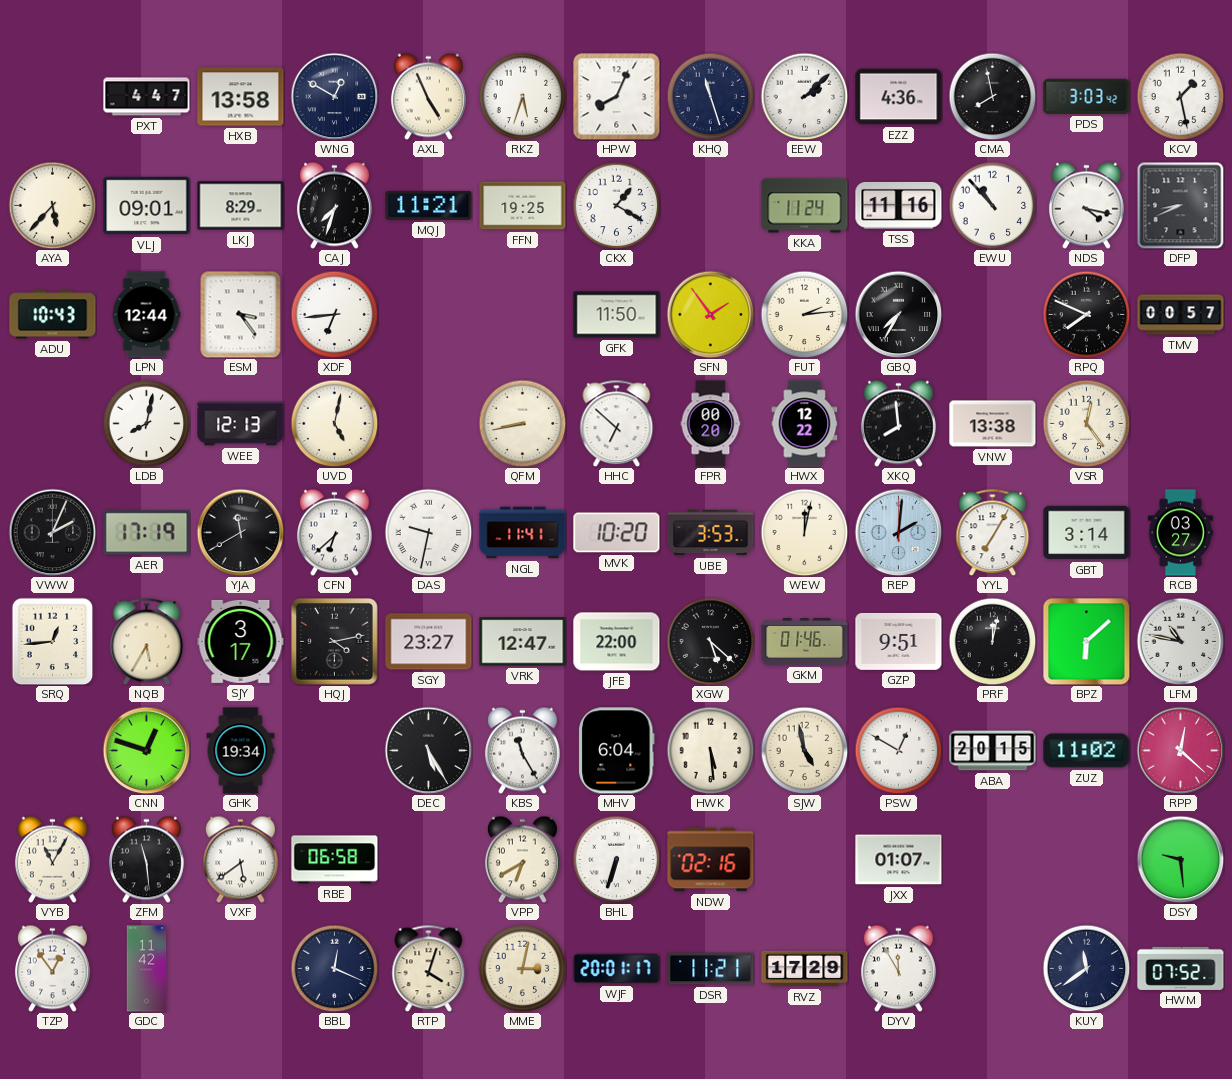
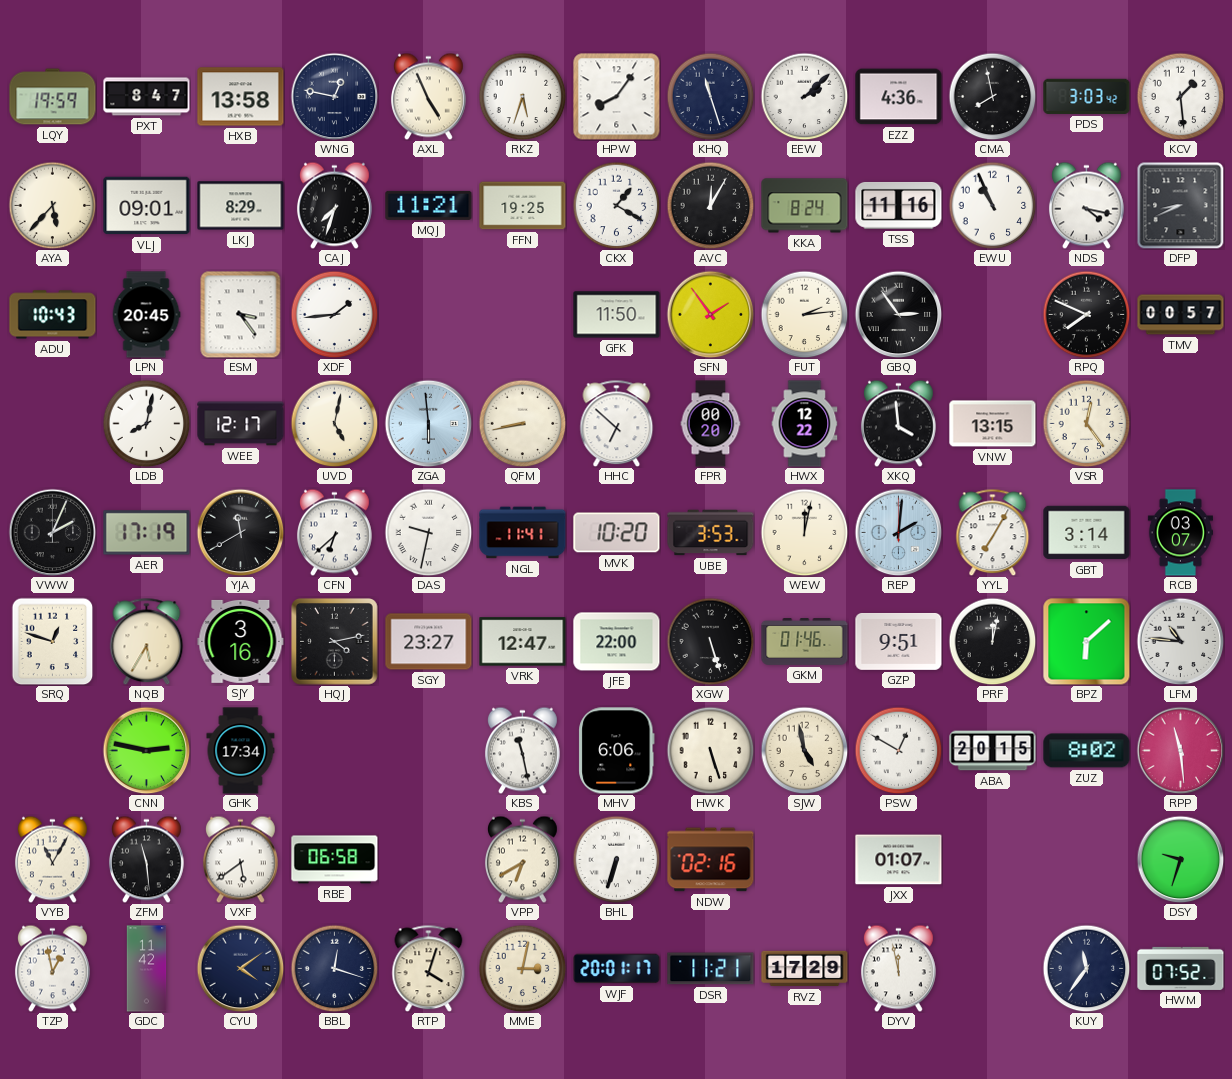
LQY: none -> 19:59 (53, 97)
PXT: 4:47 -> 8:47 (147, 97)
WNG: 12:50 -> 12:47 (334, 96)
HPW: 8:04 -> 8:06 (617, 97)
KCV: 1:28 -> 1:29 (1180, 96)
AVC: none -> 12:05 (710, 205)
KKA: 11:24 -> 8:24 (805, 206)
EWU: 10:53 -> 10:56 (992, 205)
LPN: 12:44 -> 20:45 (146, 315)
XDF: 6:44 -> 1:44 (334, 314)
GBQ: 7:35 -> 2:54 (898, 314)
WEE: 12:13 -> 12:17 (241, 424)
ZGA: none -> 5:59 (428, 423)
XKQ: 7:59 -> 3:59 (898, 423)
VNW: 13:38 -> 13:15 (993, 424)
RCB: 03:27 -> 03:07 (1180, 533)
SRQ: 12:44 -> 12:48 (53, 641)
SJY: 3:17 -> 3:16 (241, 641)
XGW: 5:22 -> 5:27 (710, 641)
LFM: 10:47 -> 10:46 (1180, 641)
CNN: 12:48 -> 2:47 (146, 750)
GHK: 19:34 -> 17:34 (241, 751)
DEC: 5:25 -> none (428, 750)
KBS: 11:25 -> 11:28 (522, 750)
MHV: 6:04 -> 6:06 (617, 751)
HWK: 5:29 -> 5:27 (710, 750)
ZUZ: 11:02 -> 8:02 (1087, 751)
RPP: 12:22 -> 11:29 (1180, 750)
DSY: 9:29 -> 9:33 (1180, 859)
TZP: 12:54 -> 12:58 (52, 968)
CYU: none -> 4:09 (240, 968)
BBL: 12:19 -> 12:18 (334, 968)
DYV: 11:55 -> 11:58 (898, 968)
KUY: 11:39 -> 11:36 (1086, 968)
